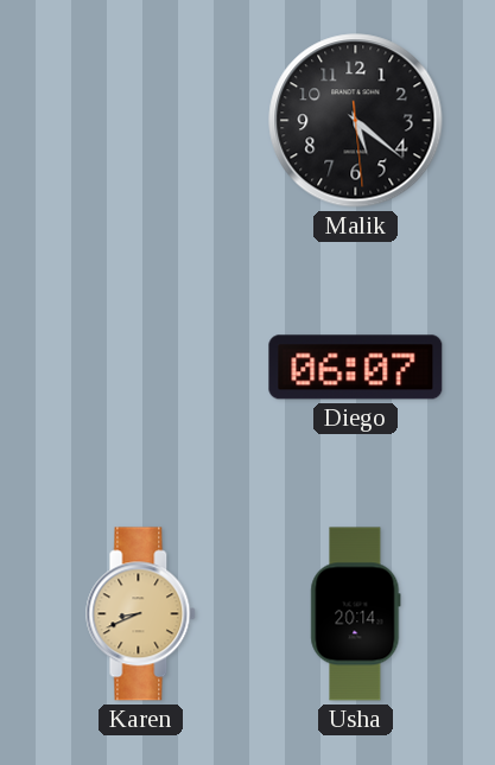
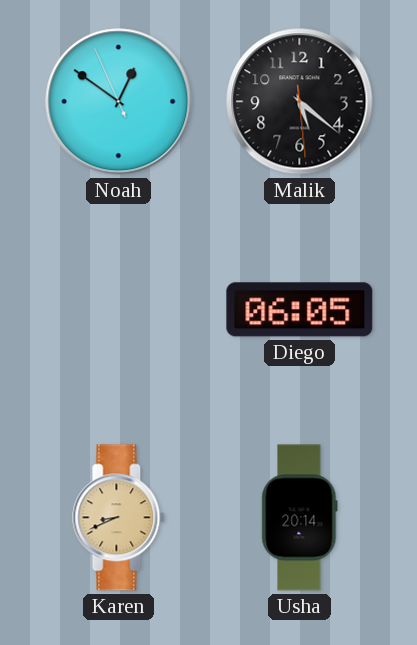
Noah: none -> 12:50 (119, 102)
Diego: 06:07 -> 06:05 (300, 310)
